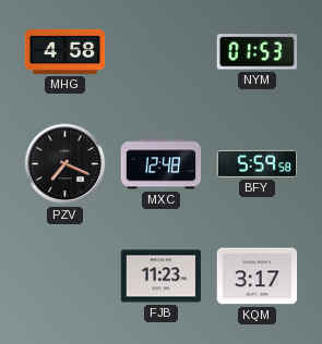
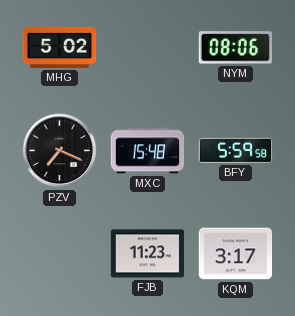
MHG: 4:58 -> 5:02 (60, 47)
NYM: 01:53 -> 08:06 (235, 48)
MXC: 12:48 -> 15:48 (148, 151)
